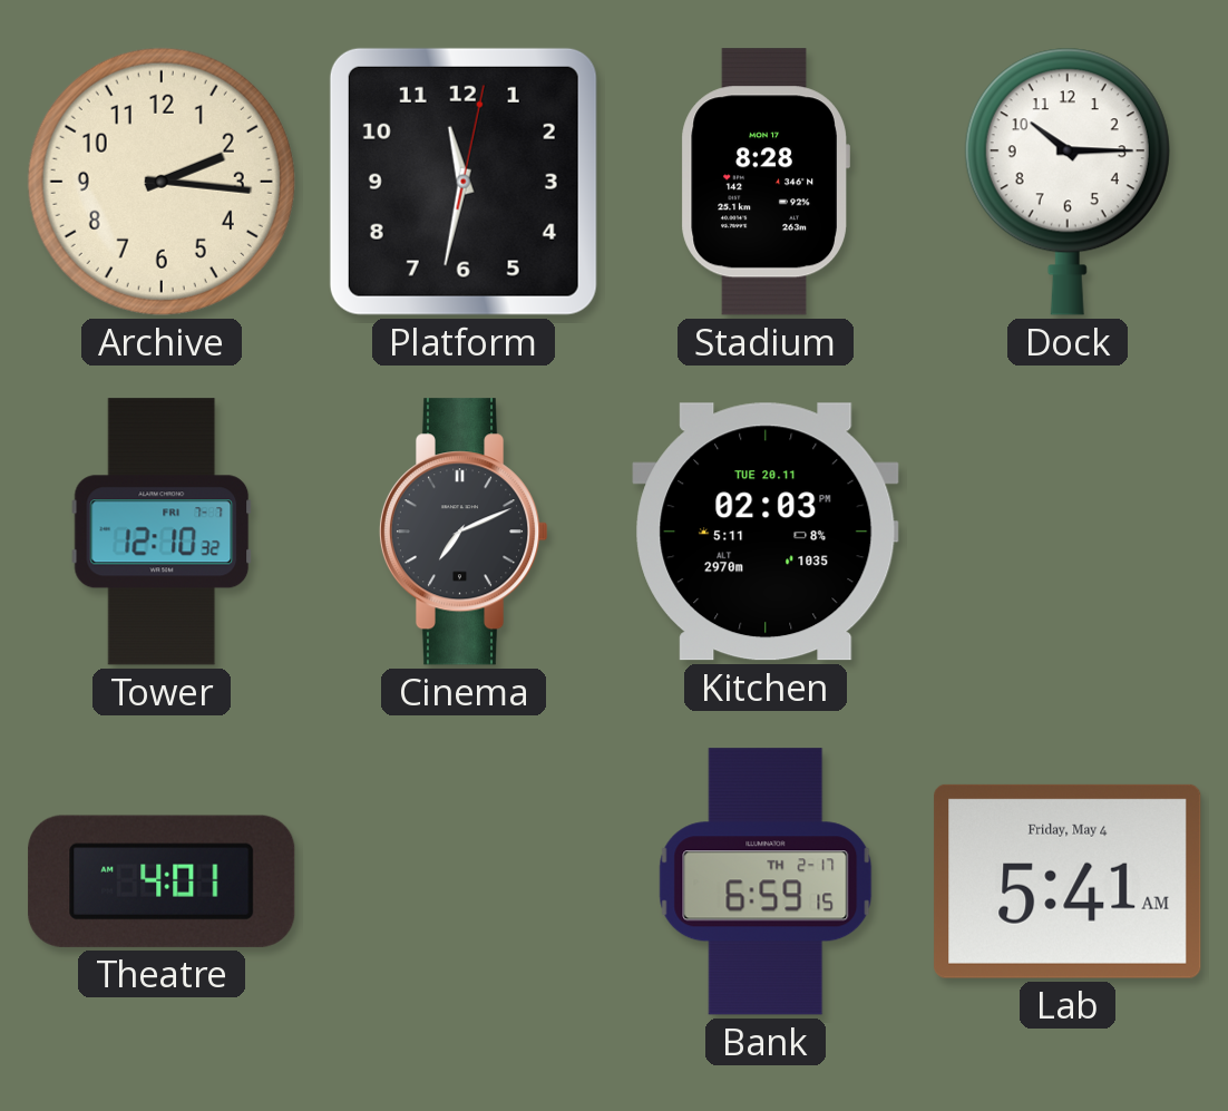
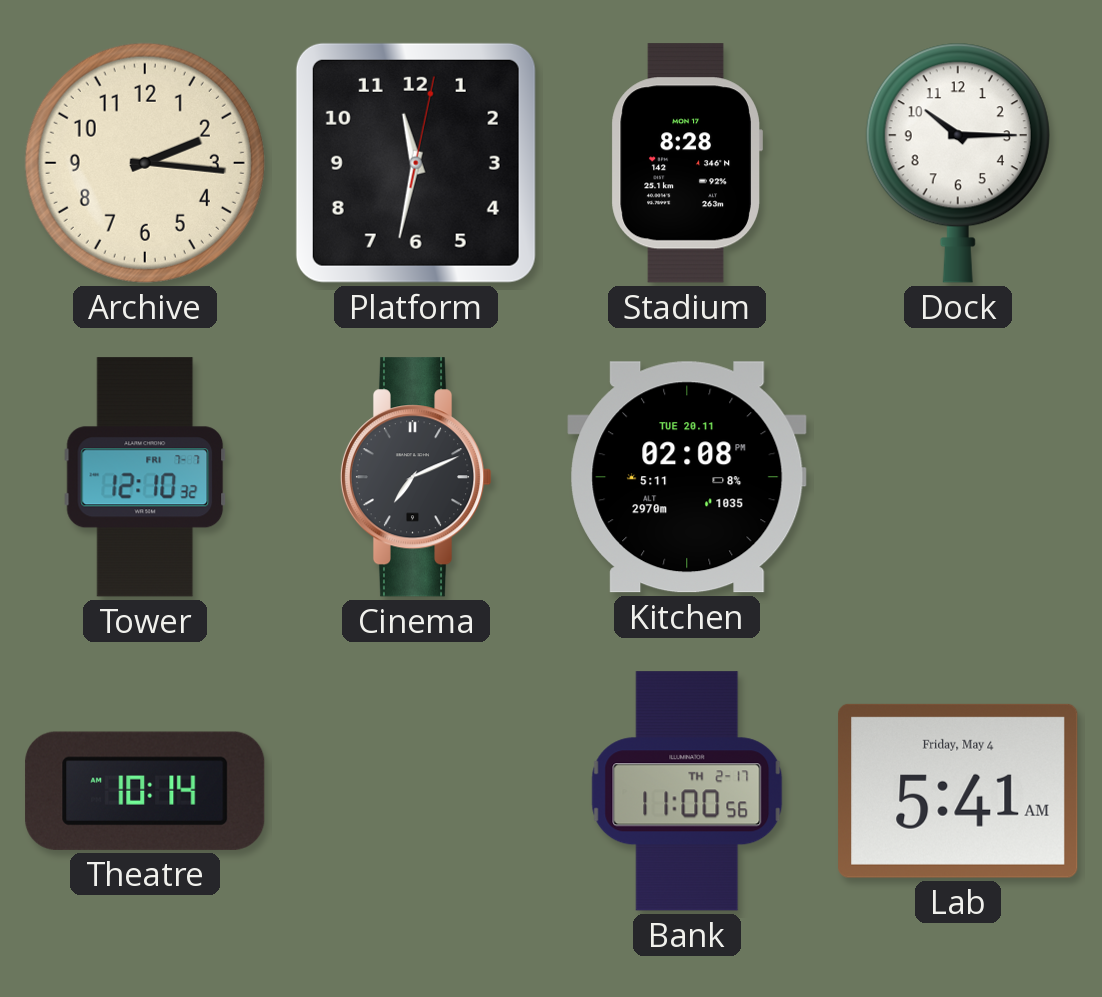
Kitchen: 02:03 -> 02:08 (687, 477)
Theatre: 4:01 -> 10:14 (145, 791)
Bank: 6:59 -> 11:00 (687, 791)
